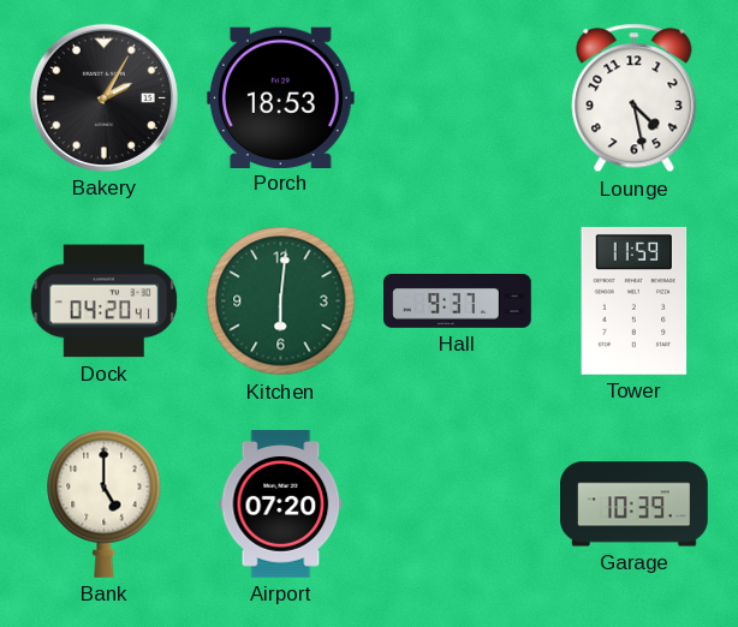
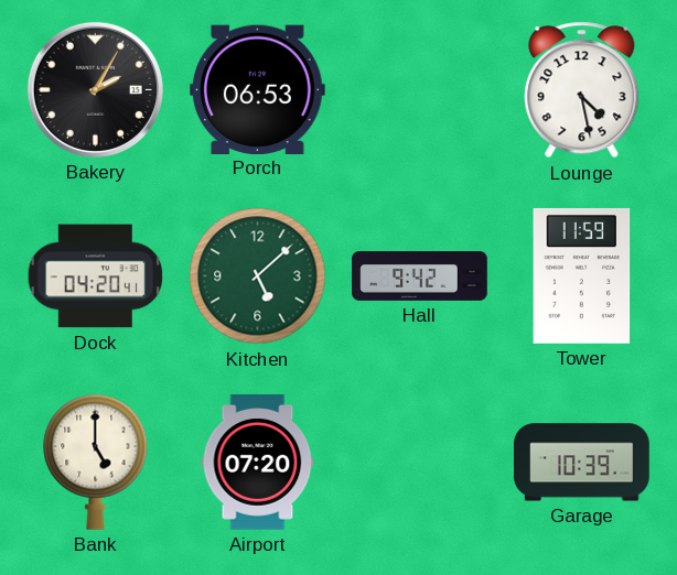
Porch: 18:53 -> 06:53 (257, 89)
Kitchen: 6:01 -> 5:08 (258, 276)
Hall: 9:37 -> 9:42 (420, 276)
